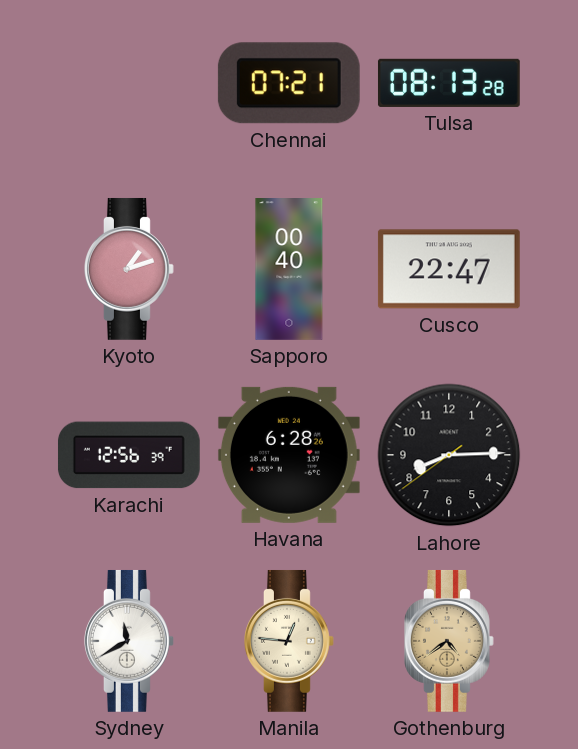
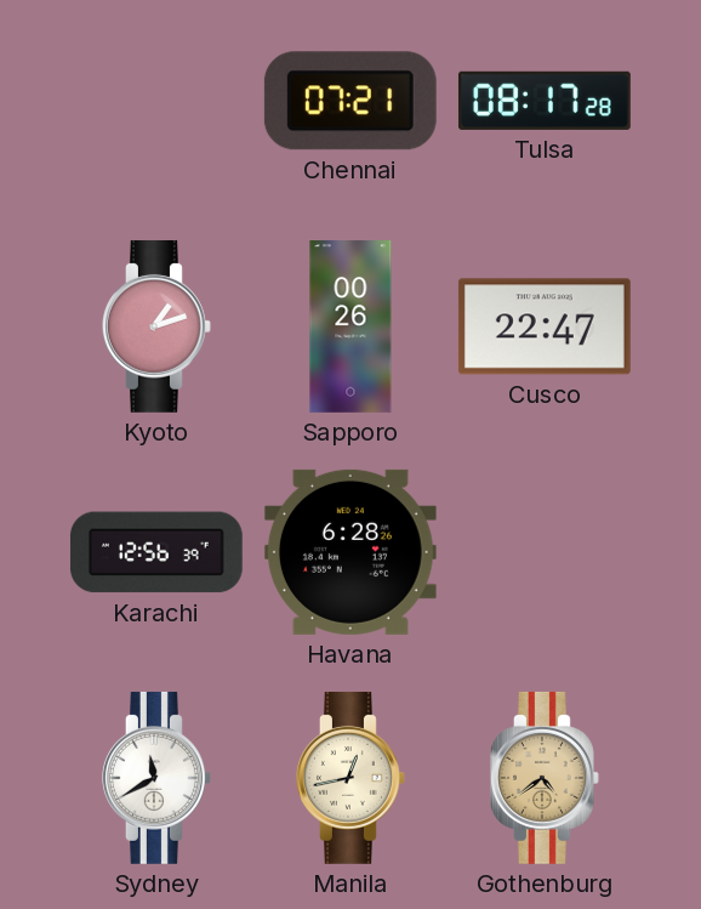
Tulsa: 08:13 -> 08:17 (545, 101)
Sapporo: 00:40 -> 00:26 (350, 328)
Lahore: 8:14 -> none (449, 455)
Manila: 12:46 -> 12:43 (352, 778)
